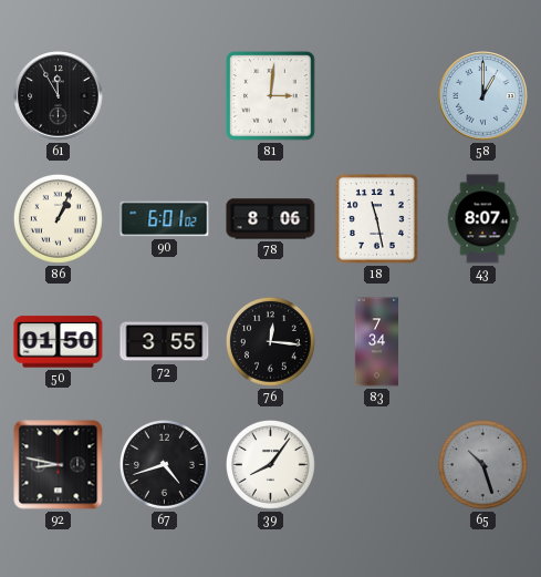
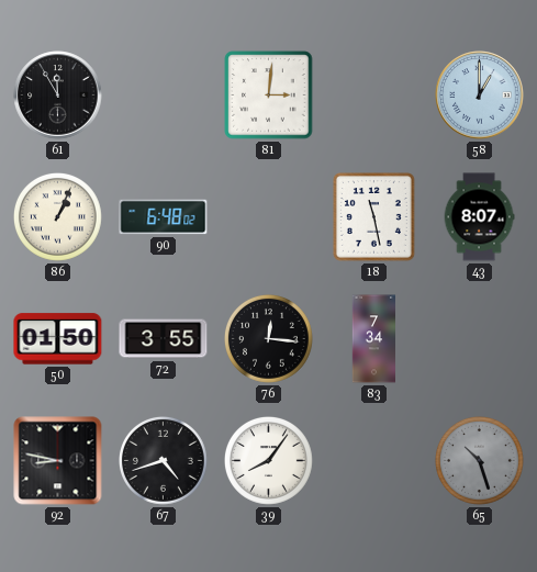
90: 6:01 -> 6:48 (164, 217)
78: 8:06 -> none (271, 219)
